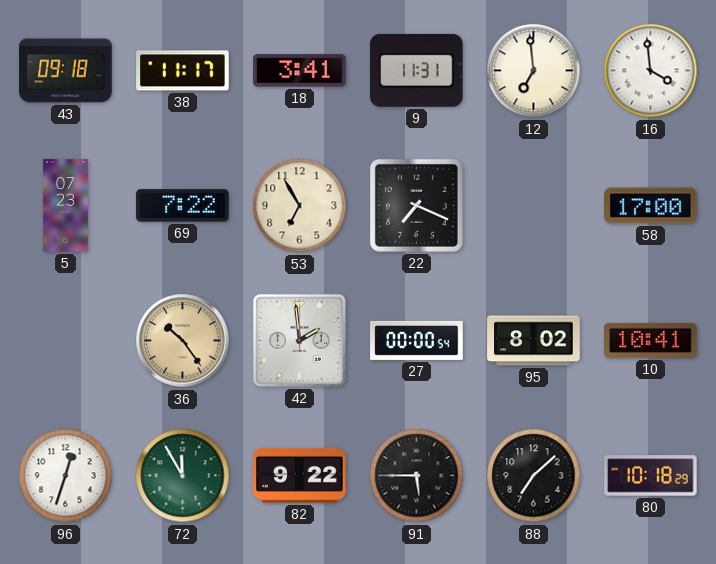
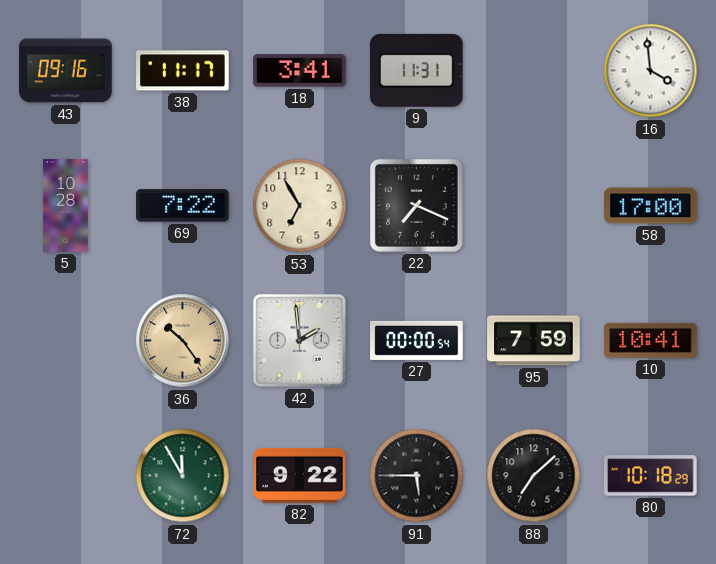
43: 09:18 -> 09:16 (66, 71)
12: 6:59 -> none (534, 71)
5: 07:23 -> 10:28 (66, 206)
95: 8:02 -> 7:59 (534, 341)
96: 12:33 -> none (66, 476)
